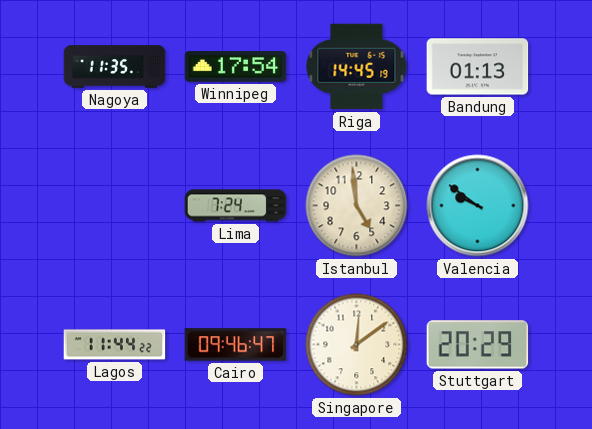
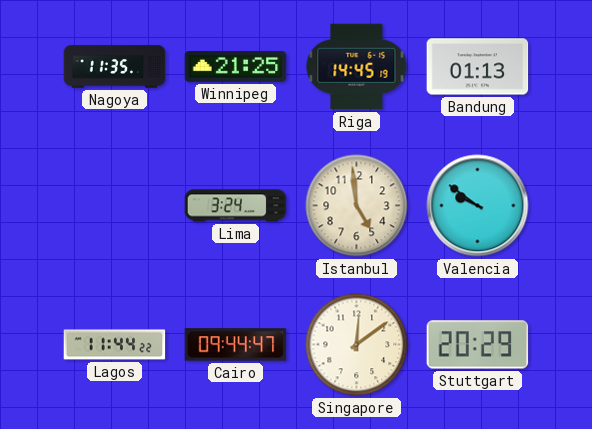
Winnipeg: 17:54 -> 21:25 (236, 67)
Lima: 7:24 -> 3:24 (236, 206)
Cairo: 09:46 -> 09:44 (236, 345)
